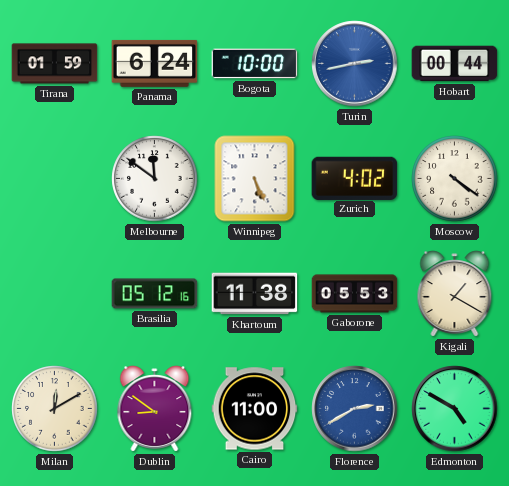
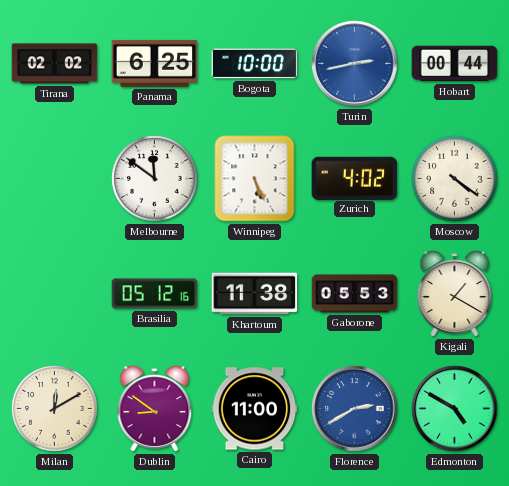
Tirana: 01:59 -> 02:02 (55, 64)
Panama: 6:24 -> 6:25 (155, 63)
